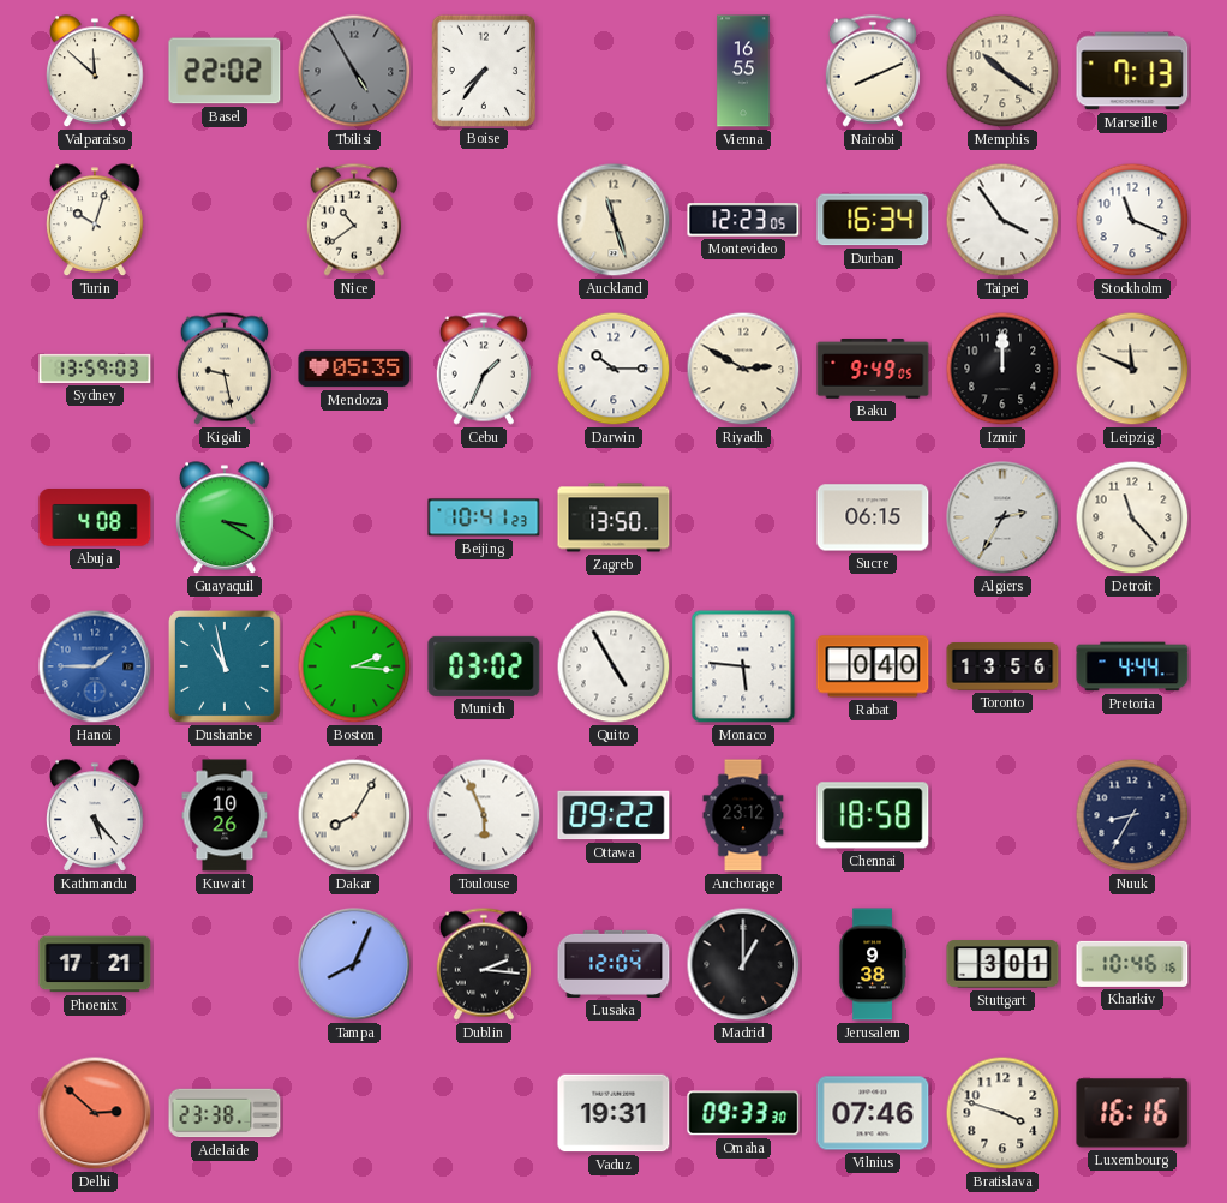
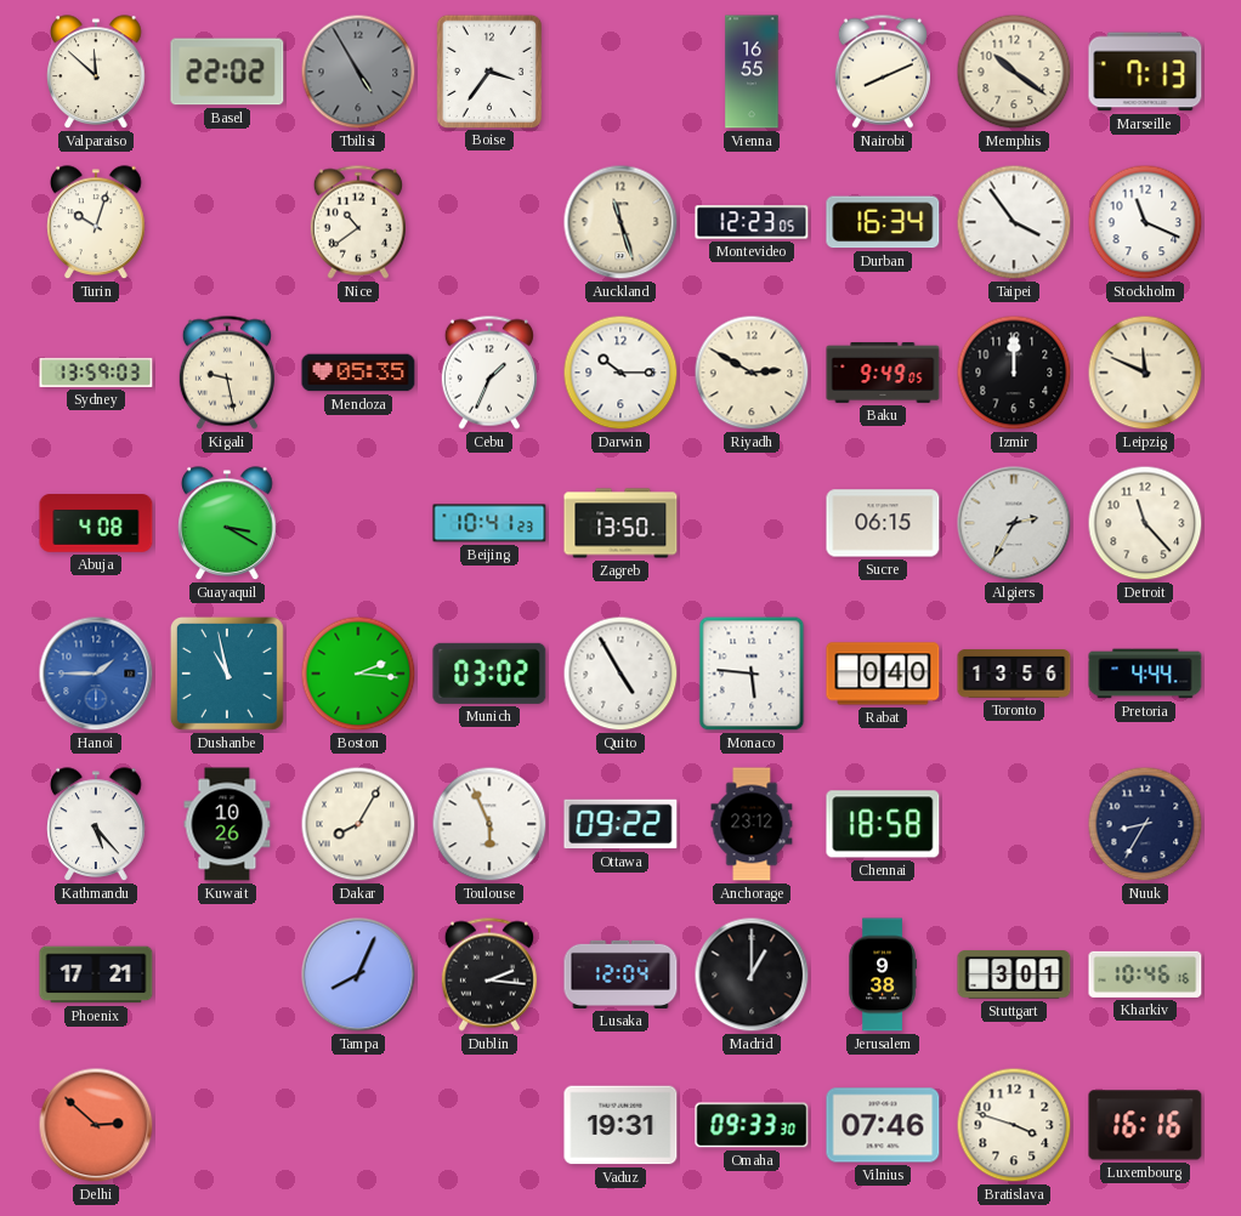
Boise: 7:36 -> 3:36 (488, 70)
Adelaide: 23:38 -> none (225, 1113)
